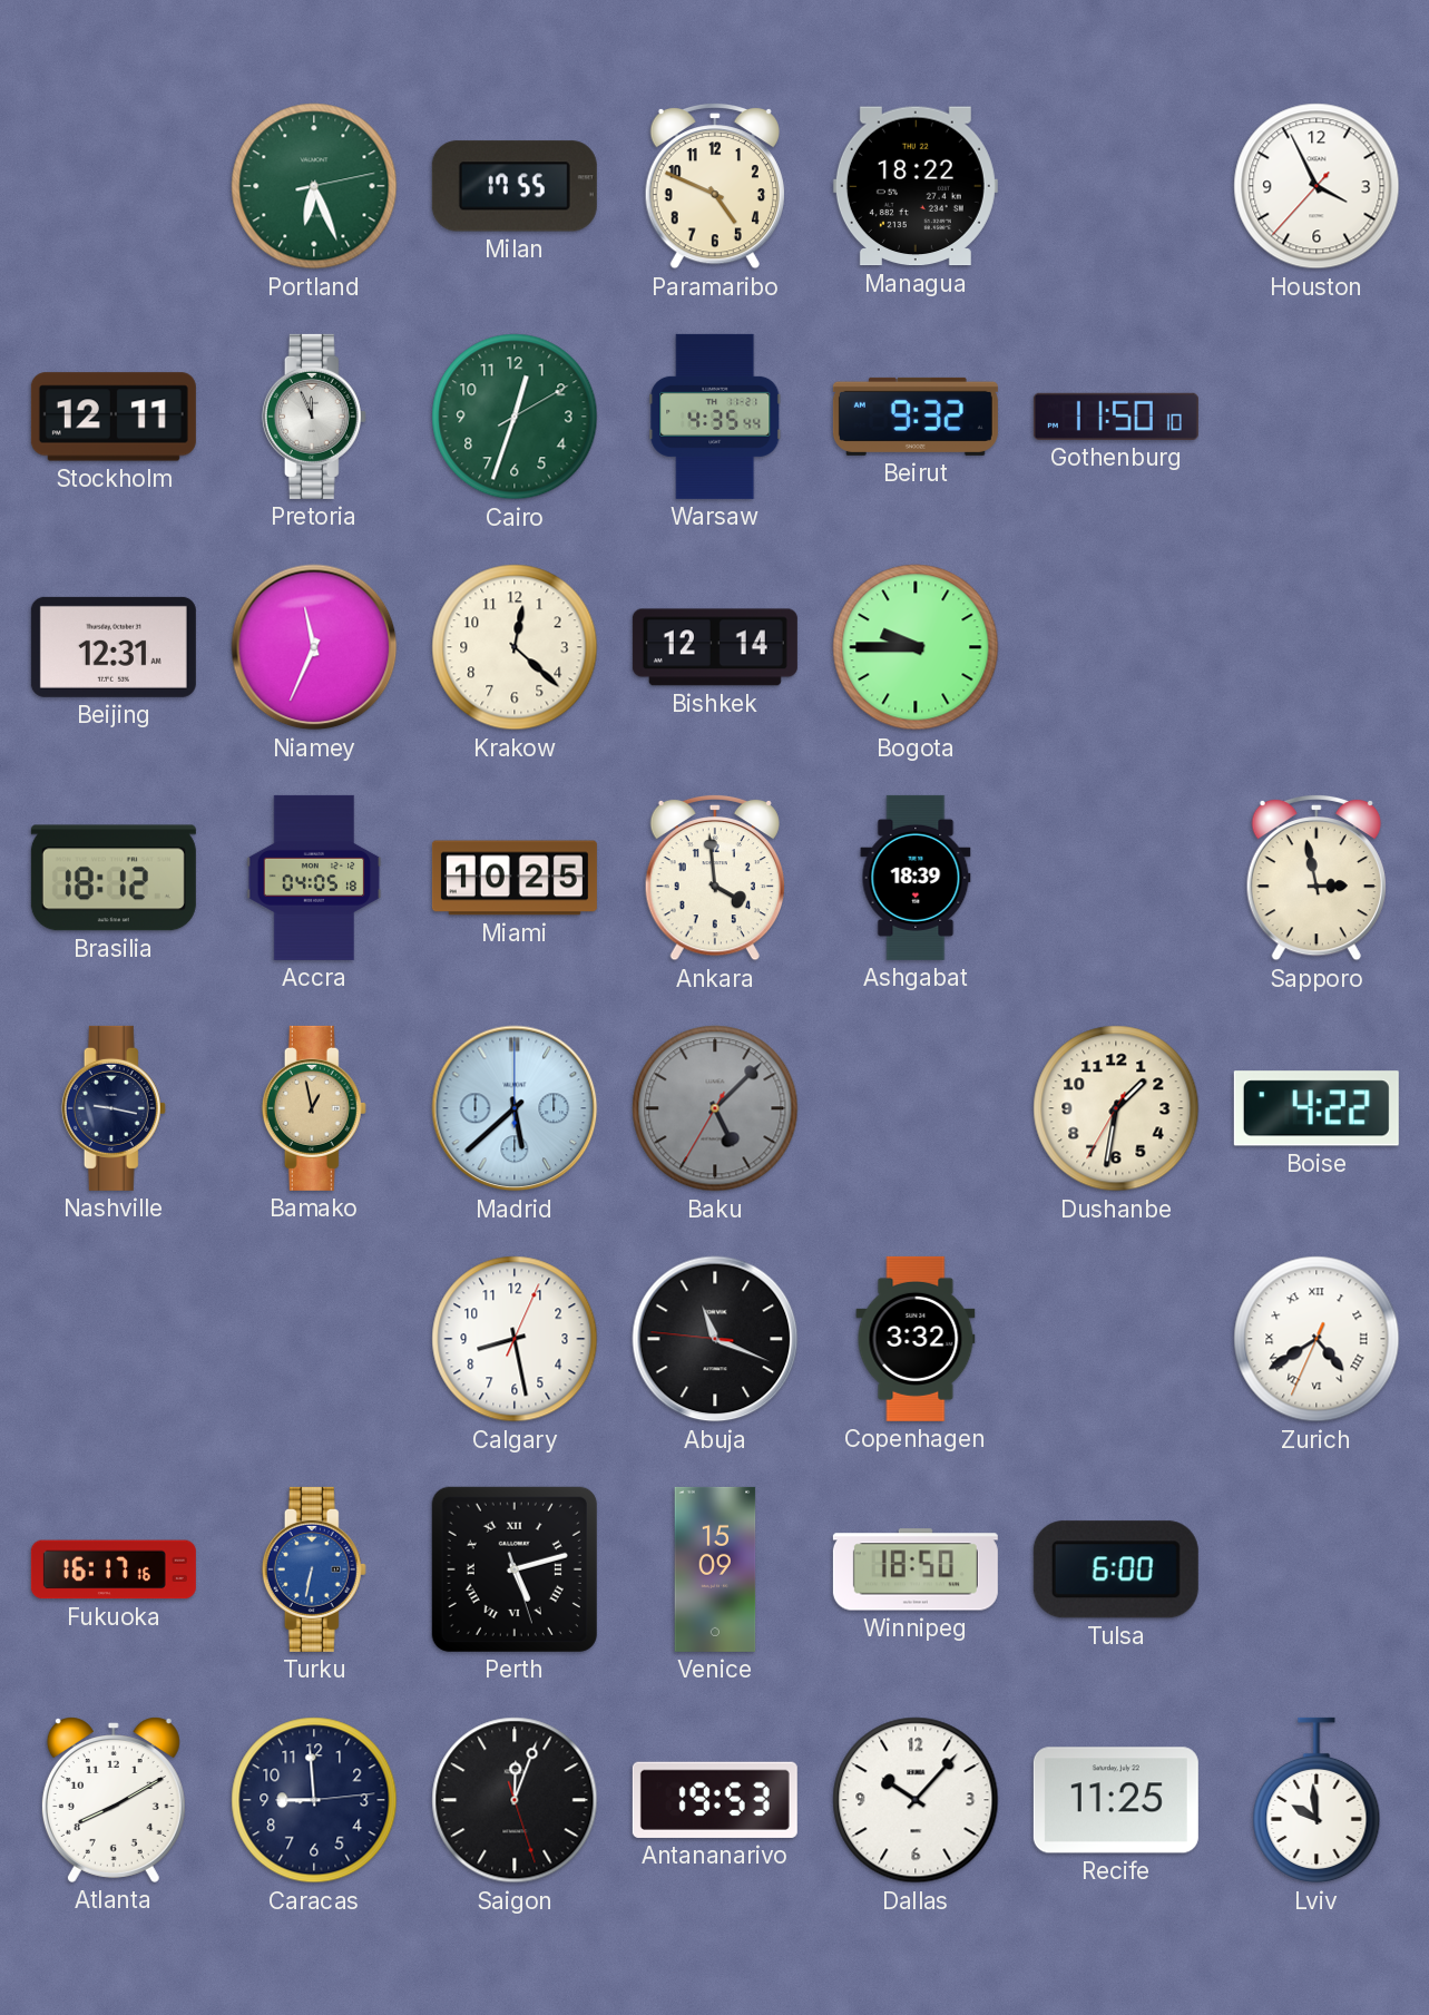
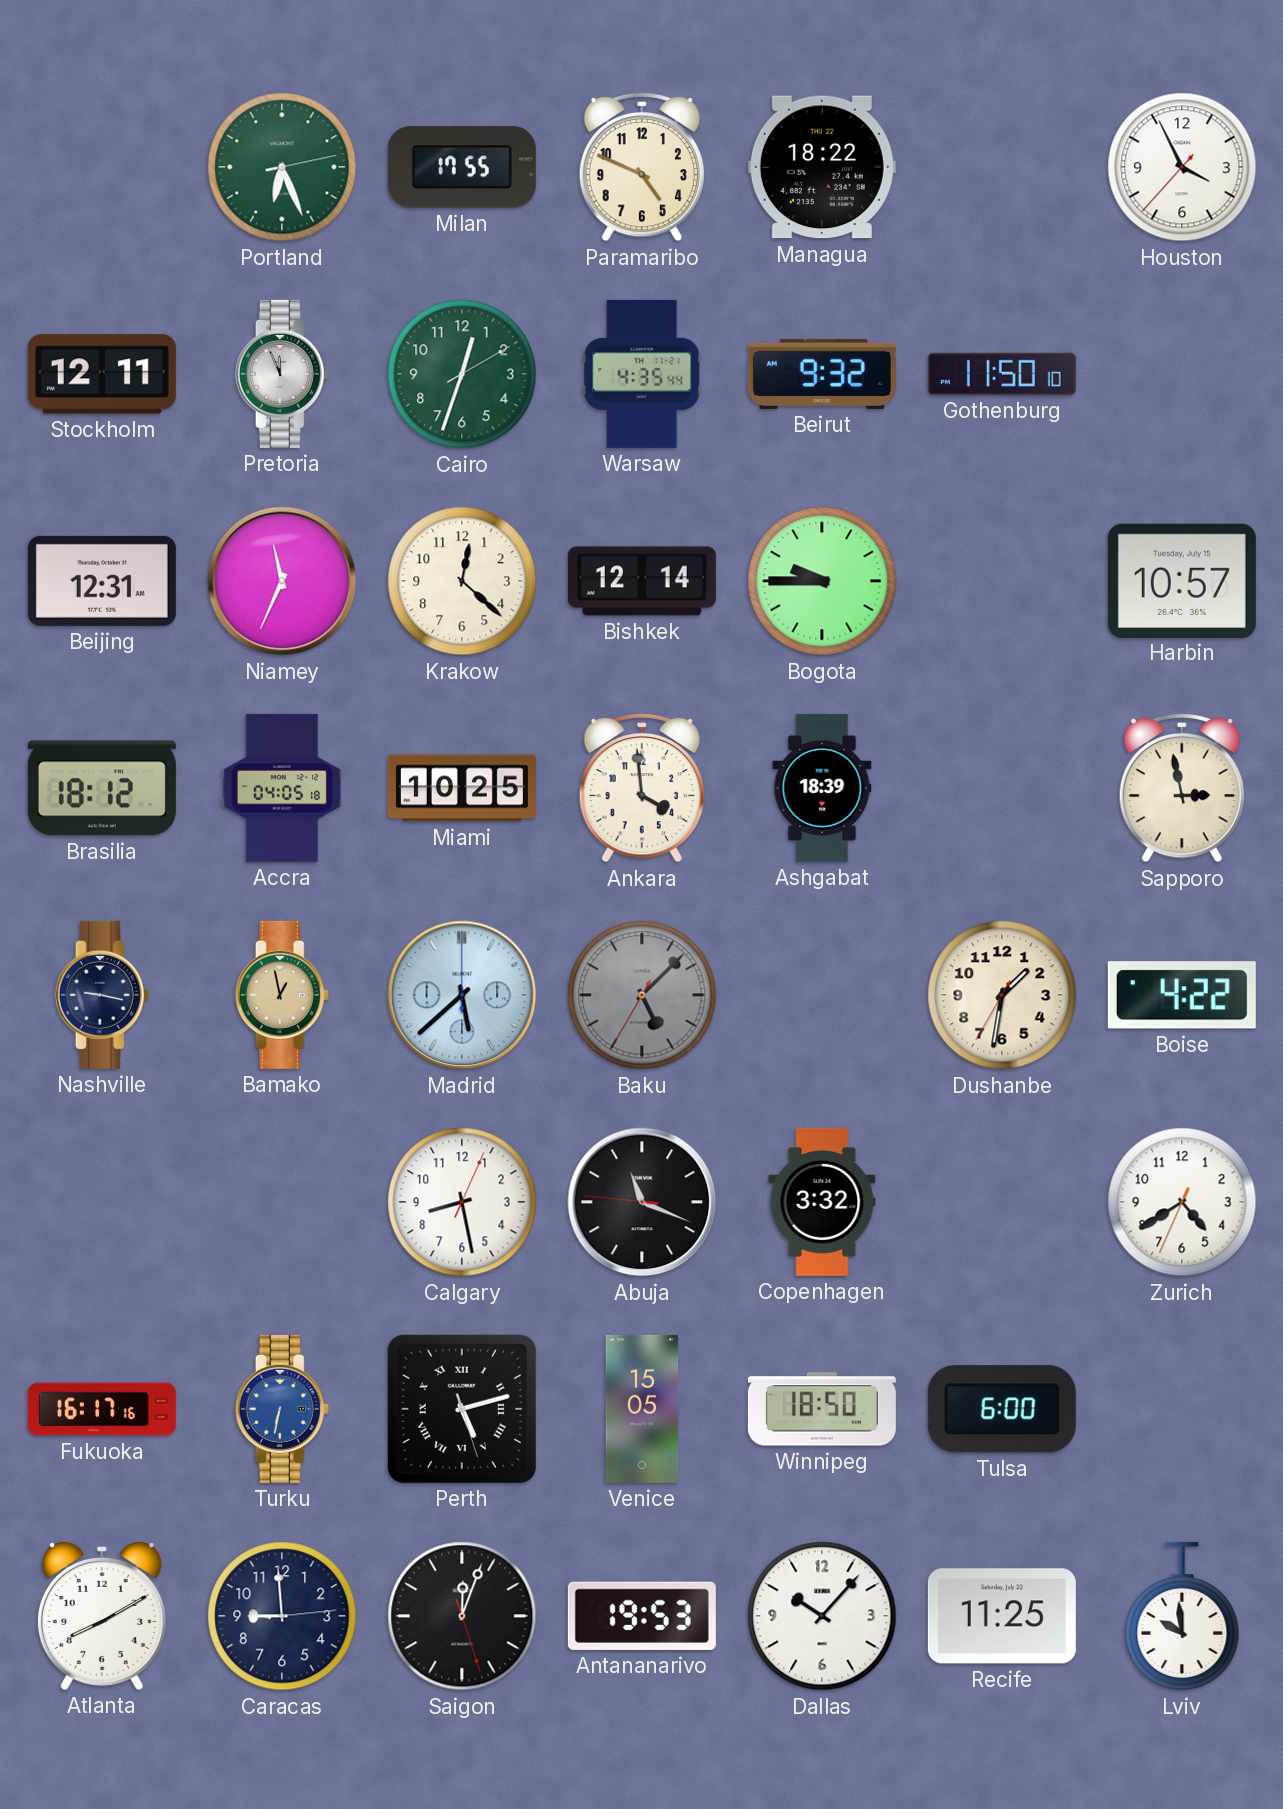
Harbin: none -> 10:57 (1182, 580)
Zurich numerals: Roman -> Arabic (1182, 1202)
Venice: 15:09 -> 15:05 (642, 1409)
